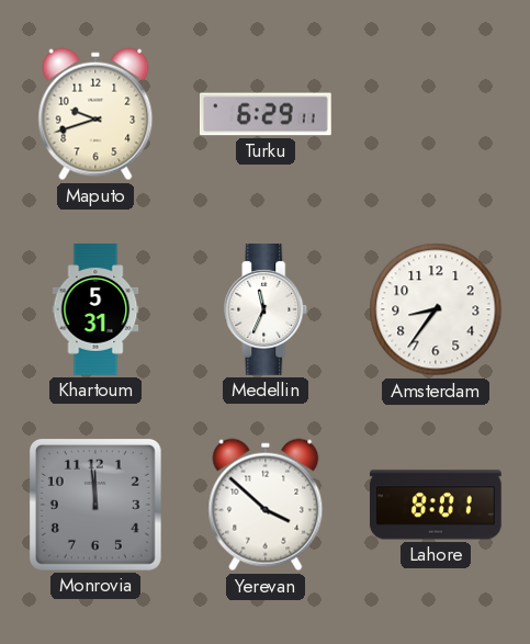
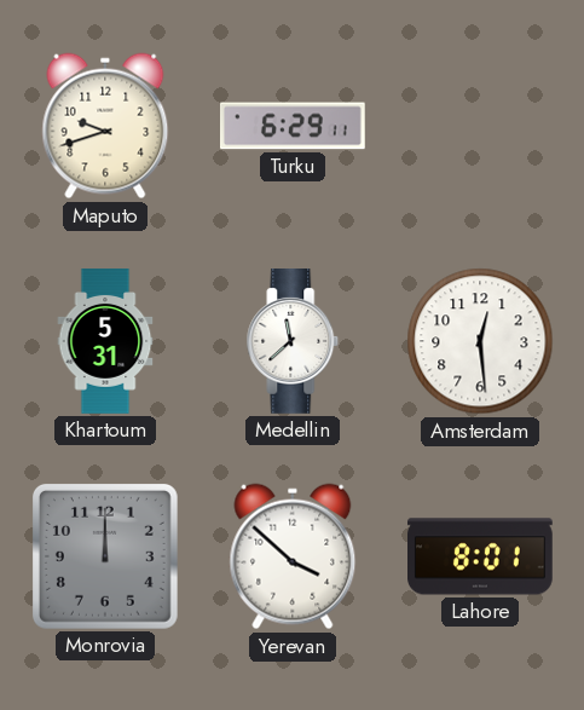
Medellin: 11:34 -> 11:38 (293, 342)
Amsterdam: 8:36 -> 12:29 (480, 341)
Monrovia: 11:59 -> 12:00 (105, 556)
